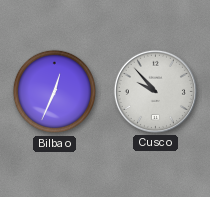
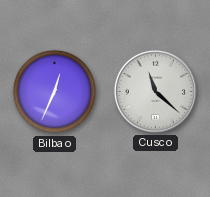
Cusco: 9:53 -> 11:22 (155, 91)
